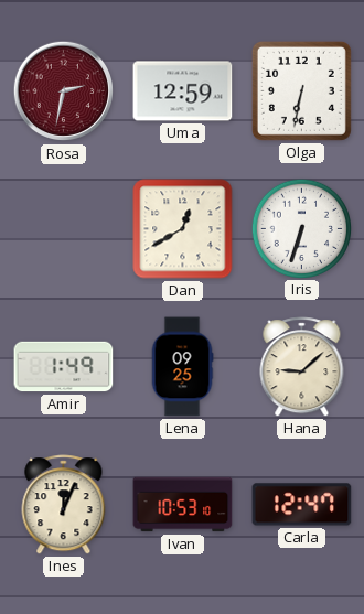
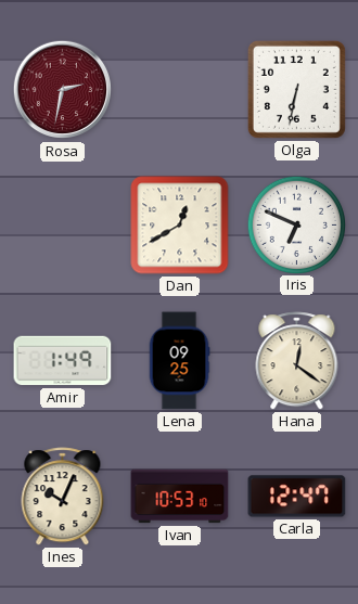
Uma: 12:59 -> none (183, 91)
Iris: 6:33 -> 6:49 (296, 224)
Hana: 9:08 -> 12:21 (297, 361)
Ines: 12:04 -> 10:04 (63, 497)
